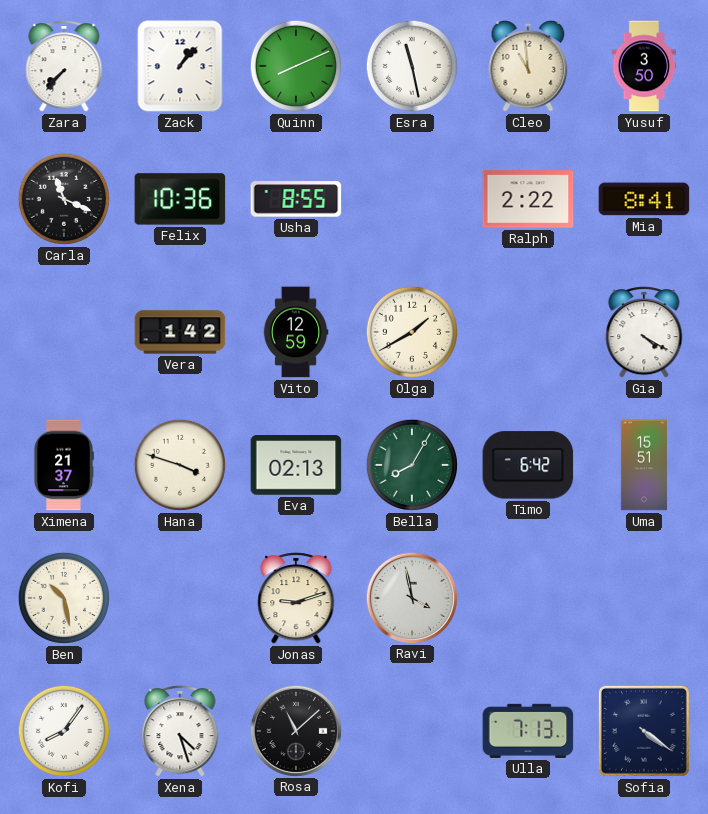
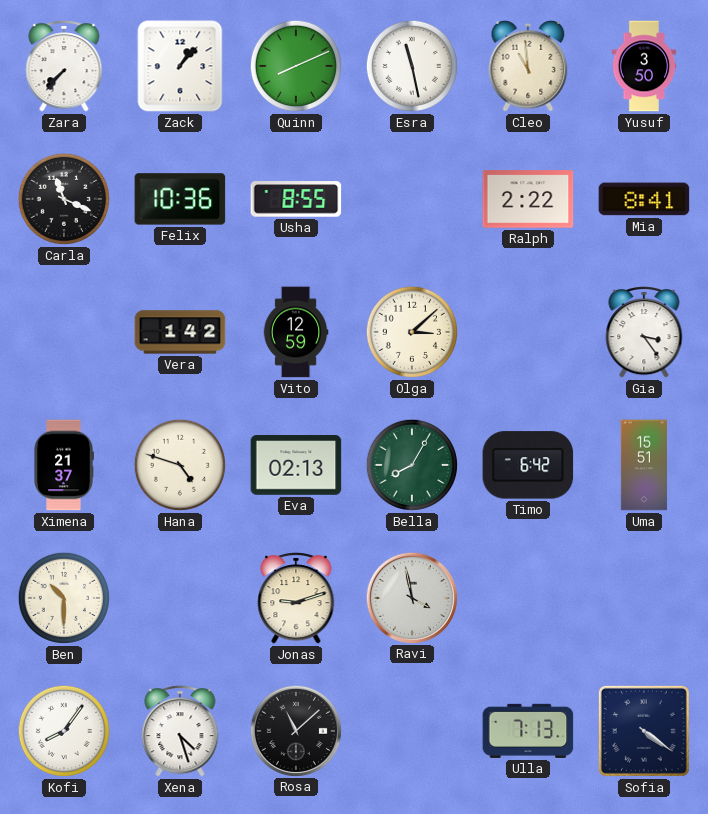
Olga: 1:40 -> 3:08 (412, 332)
Gia: 4:20 -> 3:24 (644, 332)
Hana: 3:48 -> 4:48 (180, 465)
Ben: 10:28 -> 10:30 (64, 598)
